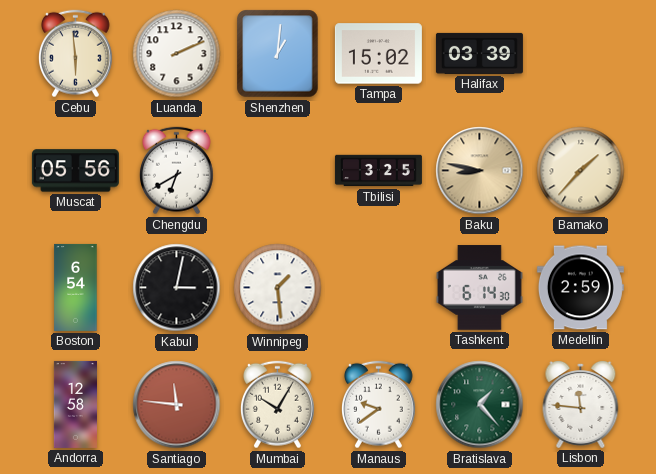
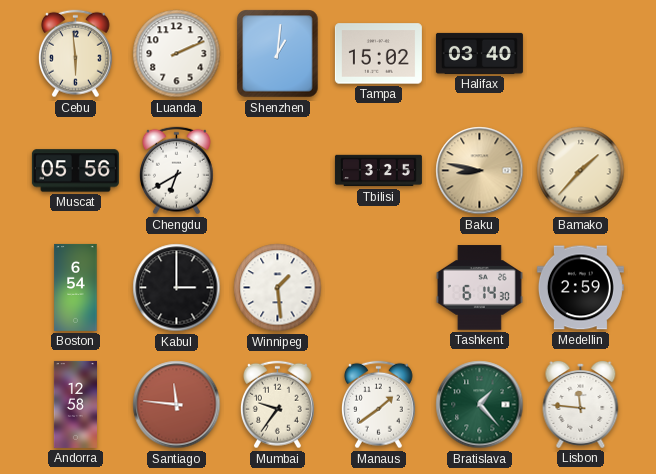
Halifax: 03:39 -> 03:40 (479, 53)
Kabul: 3:02 -> 3:00 (177, 288)
Mumbai: 10:05 -> 9:36 (277, 405)
Manaus: 9:39 -> 1:39 (378, 405)
